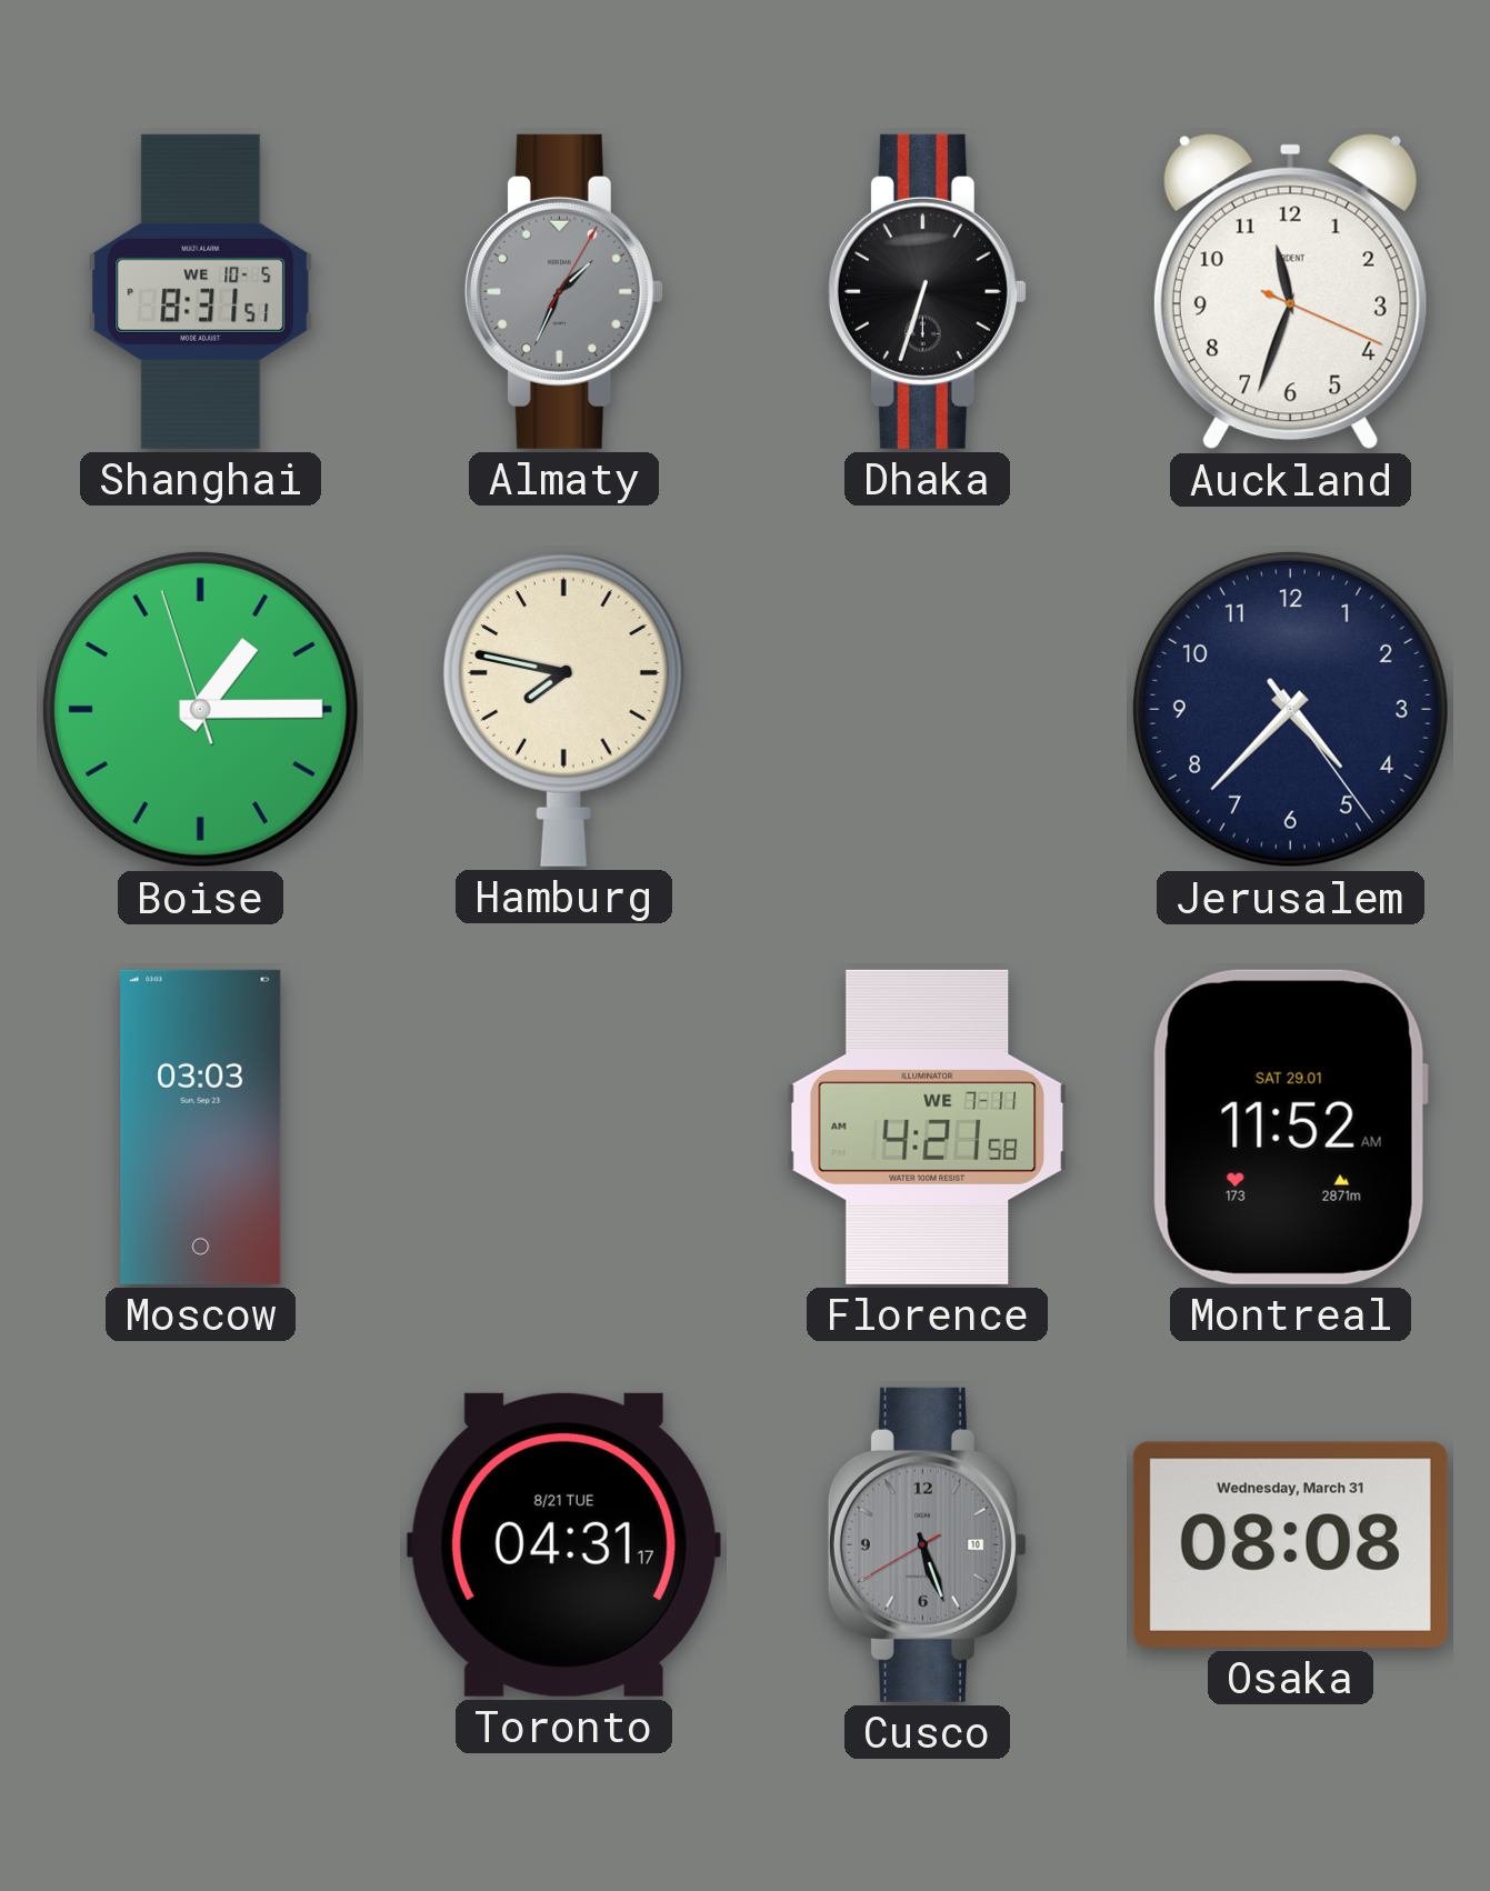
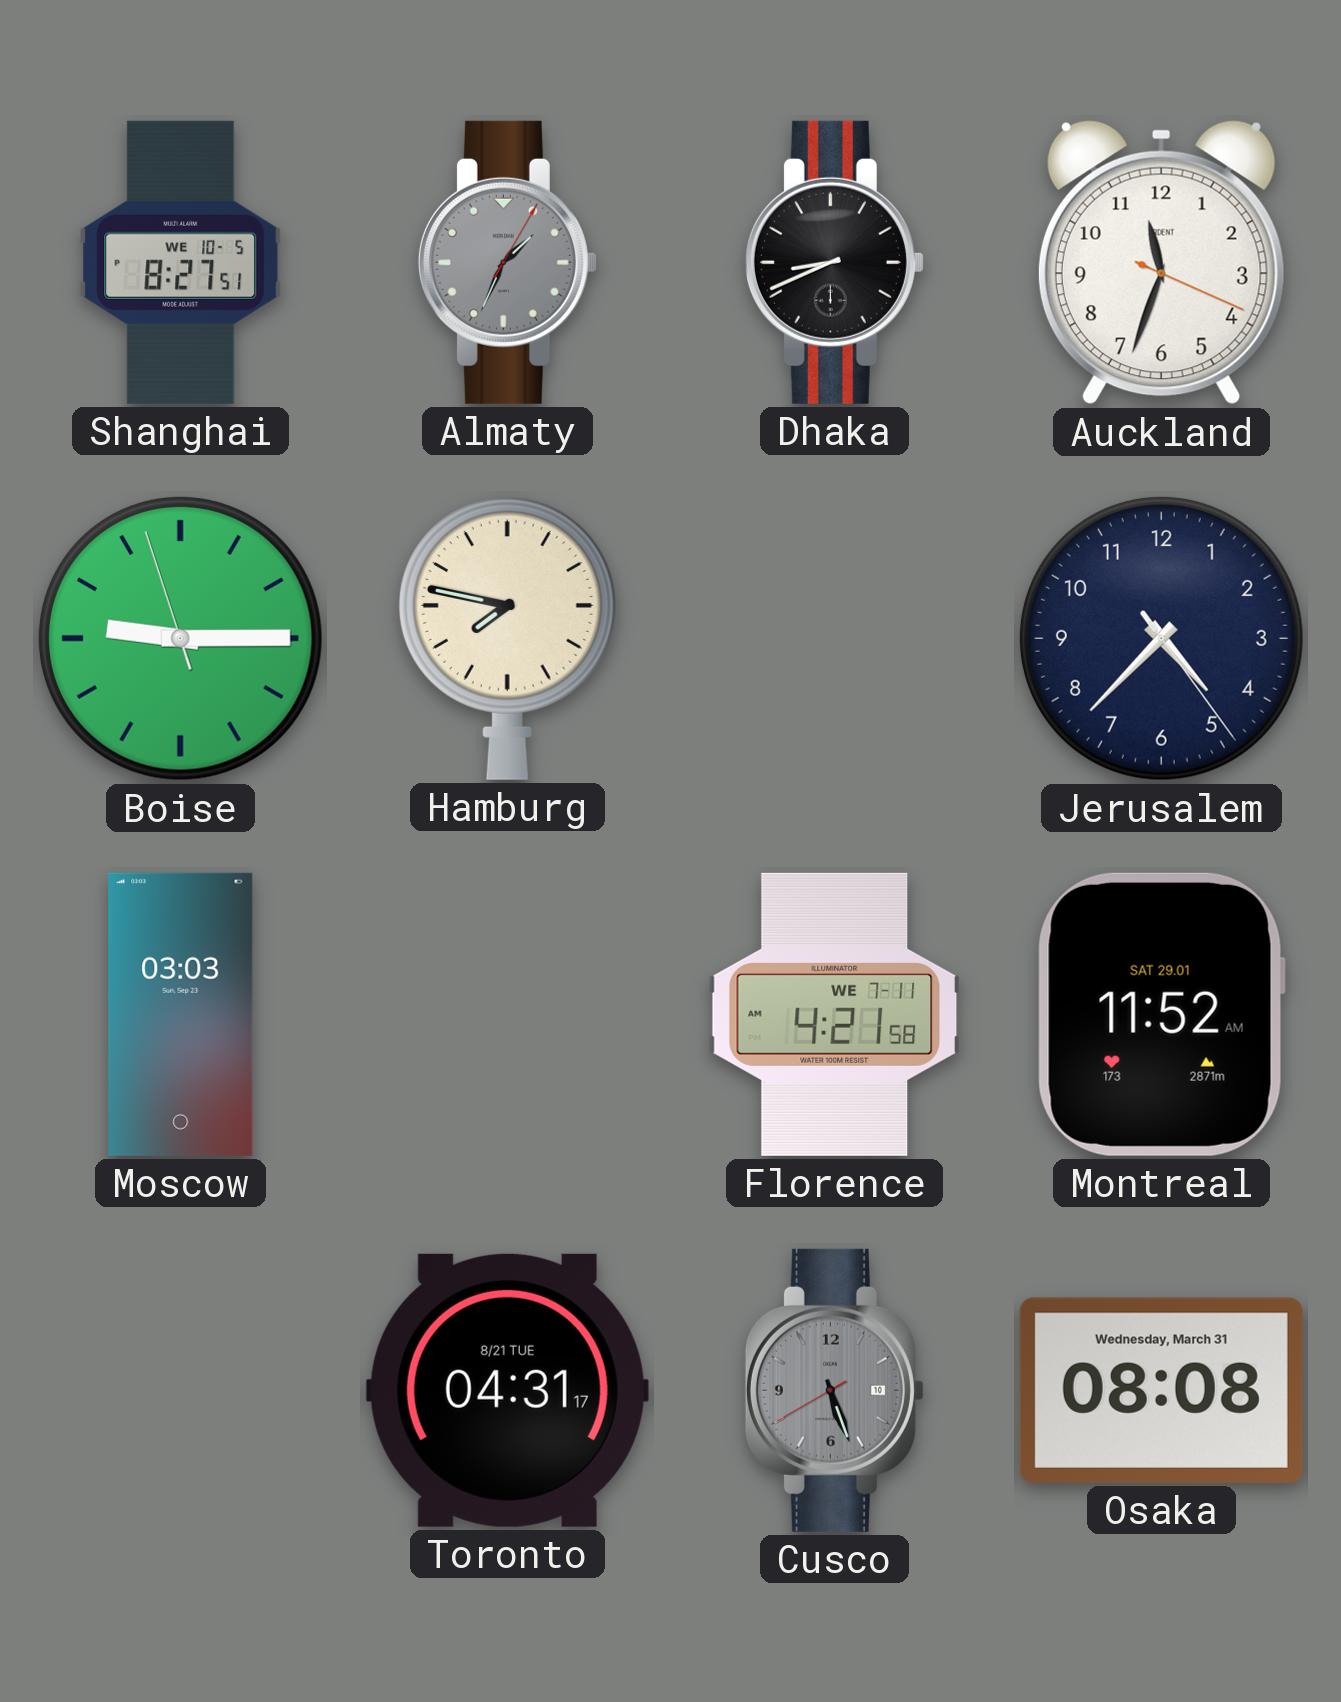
Shanghai: 8:31 -> 8:27 (181, 262)
Dhaka: 6:33 -> 8:41 (834, 262)
Boise: 1:14 -> 9:14 (180, 638)
